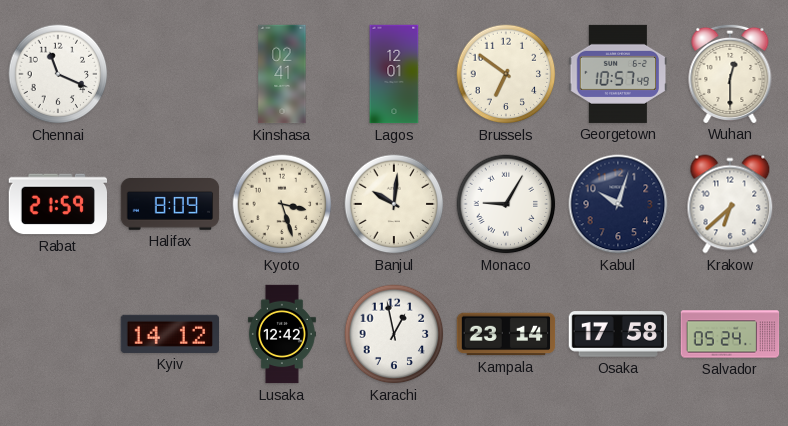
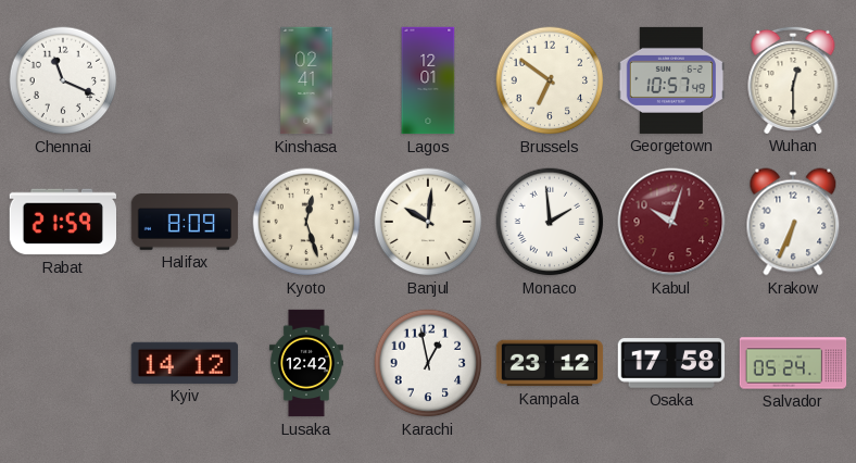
Kyoto: 3:27 -> 12:27 (306, 222)
Monaco: 9:05 -> 1:59 (550, 222)
Kabul dial: navy -> burgundy (671, 222)
Krakow: 6:38 -> 6:34 (793, 222)
Kampala: 23:14 -> 23:12 (550, 363)
